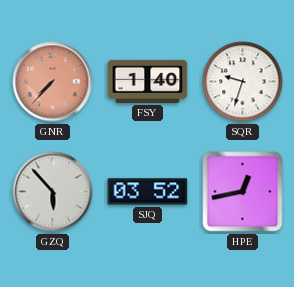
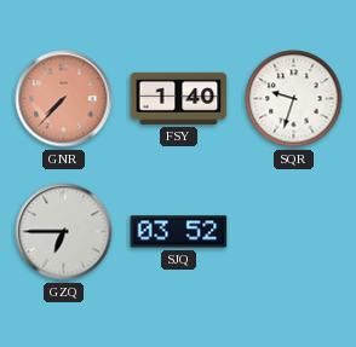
GZQ: 5:53 -> 6:45 (64, 232)
HPE: 12:43 -> none (243, 192)
